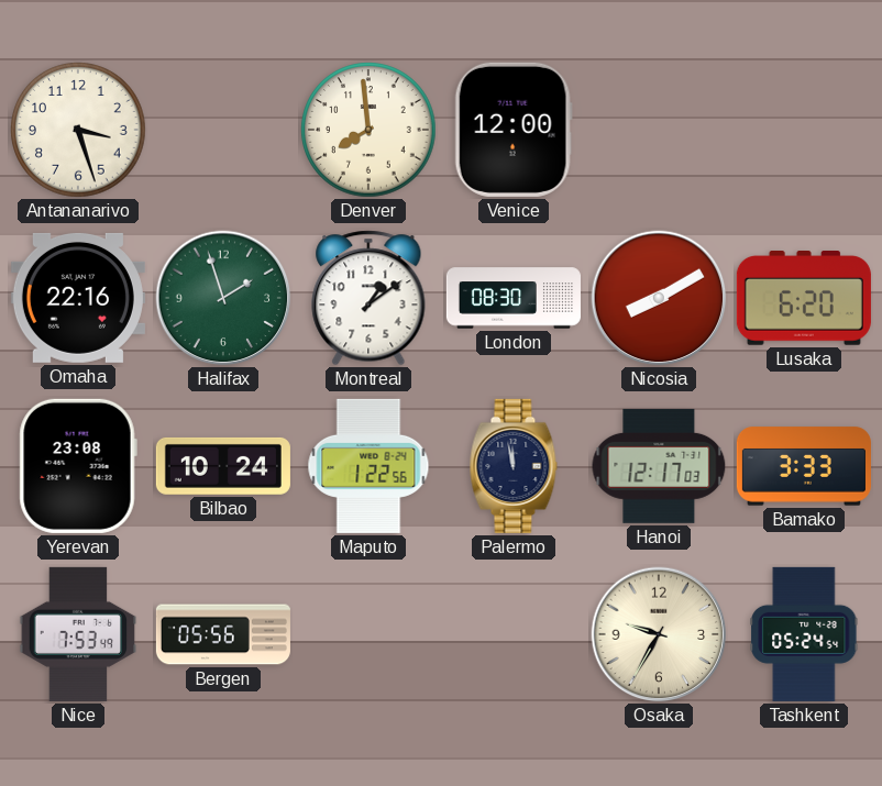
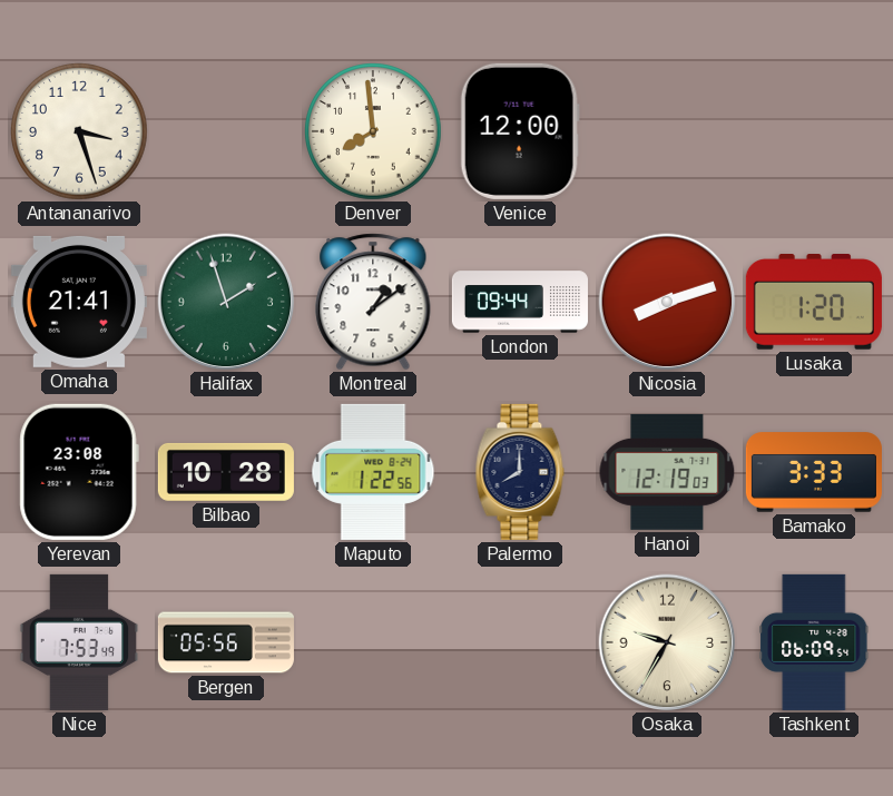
Omaha: 22:16 -> 21:41 (79, 302)
London: 08:30 -> 09:44 (520, 302)
Nicosia: 8:10 -> 8:12 (667, 302)
Lusaka: 6:20 -> 1:20 (814, 302)
Bilbao: 10:24 -> 10:28 (226, 472)
Palermo: 11:58 -> 8:00 (520, 472)
Hanoi: 12:17 -> 12:19 (667, 472)
Tashkent: 05:24 -> 06:09 (814, 642)
